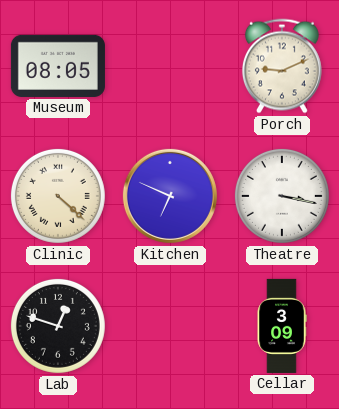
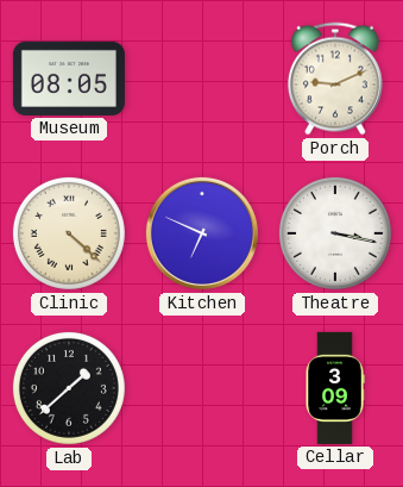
Lab: 12:48 -> 1:38 (69, 388)
